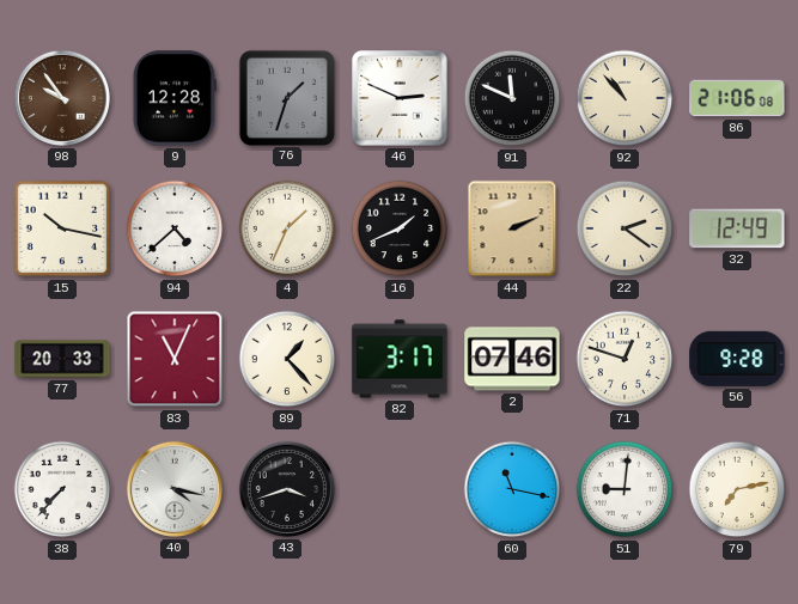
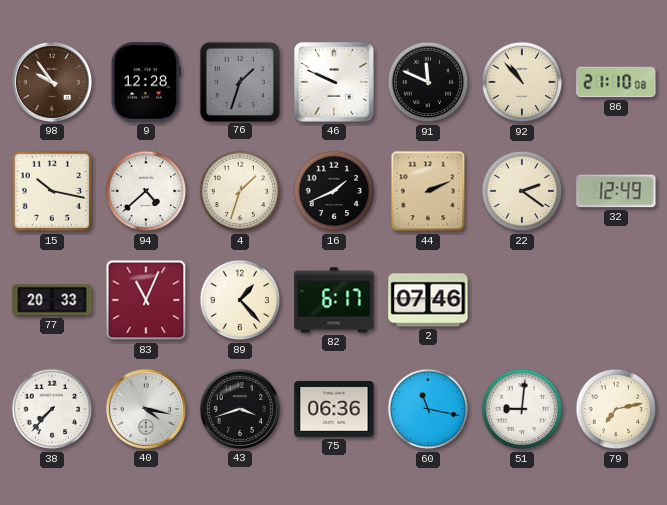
46: 2:49 -> 9:49 (334, 82)
86: 21:06 -> 21:10 (616, 82)
4: 1:34 -> 1:33 (240, 191)
82: 3:17 -> 6:17 (334, 300)
71: 12:48 -> none (625, 359)
56: 9:28 -> none (737, 359)
75: none -> 06:36 (334, 409)
